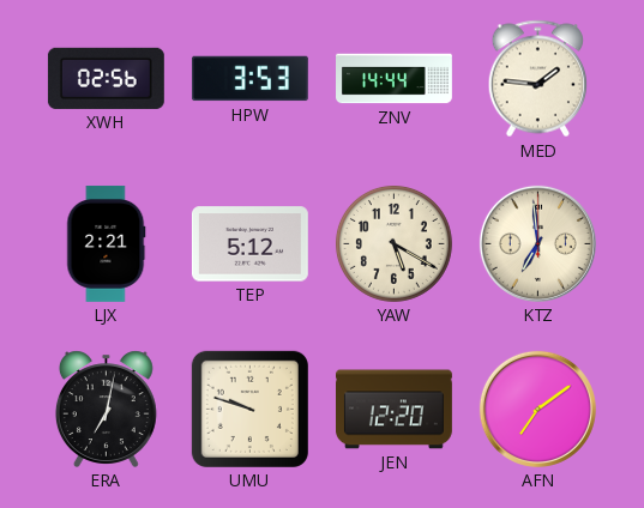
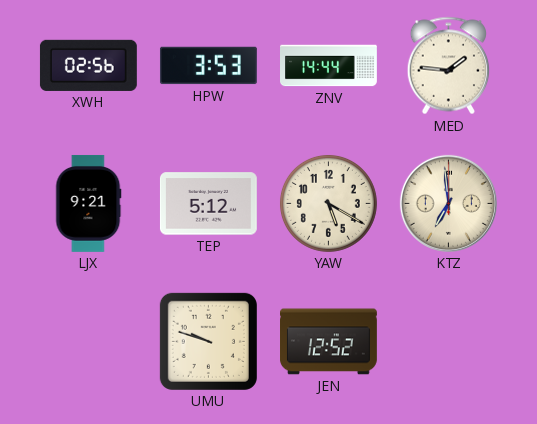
LJX: 2:21 -> 9:21 (88, 203)
ERA: 7:02 -> none (106, 409)
JEN: 12:20 -> 12:52 (329, 342)
AFN: 7:09 -> none (537, 409)
